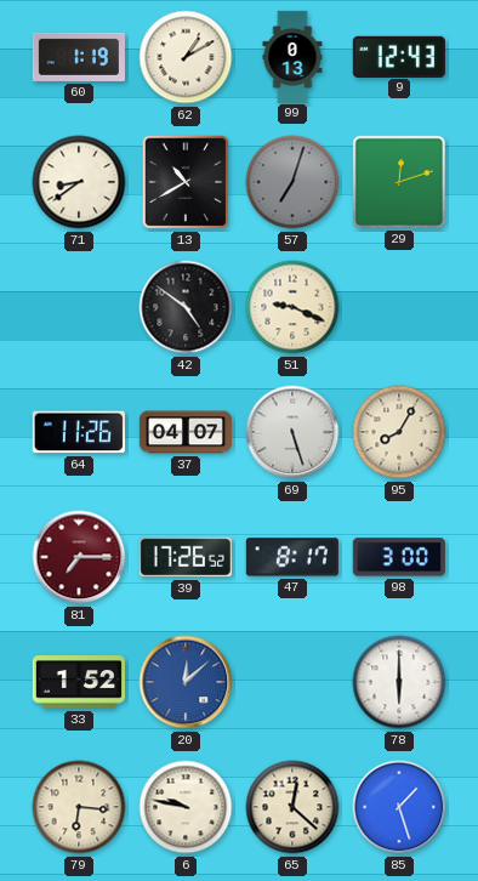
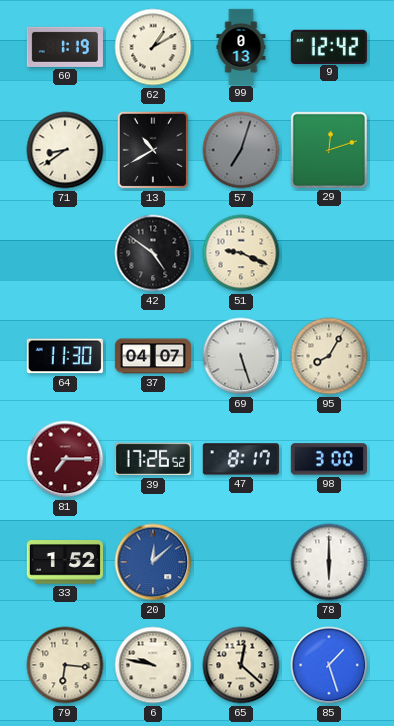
9: 12:43 -> 12:42 (329, 46)
64: 11:26 -> 11:30 (65, 356)
